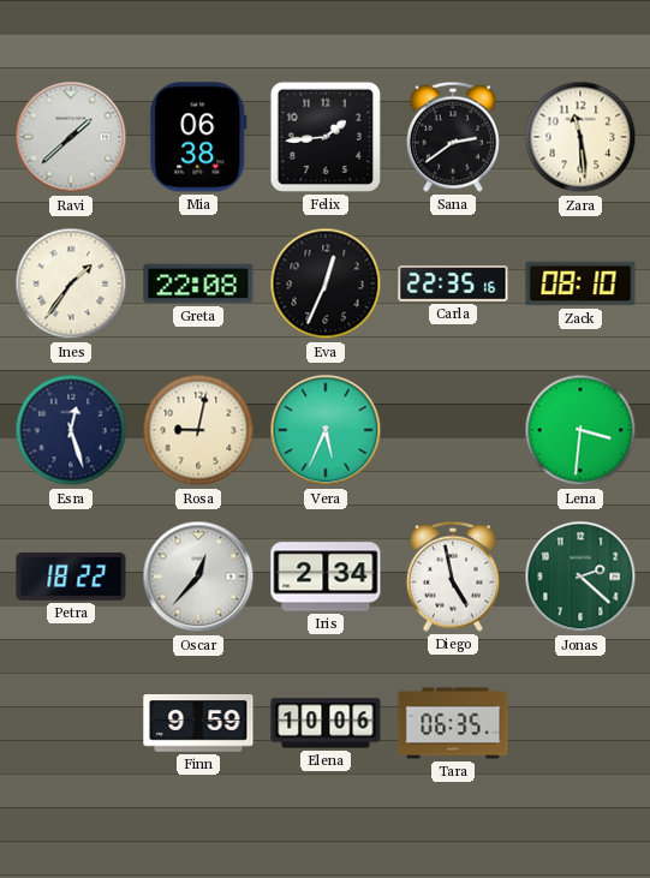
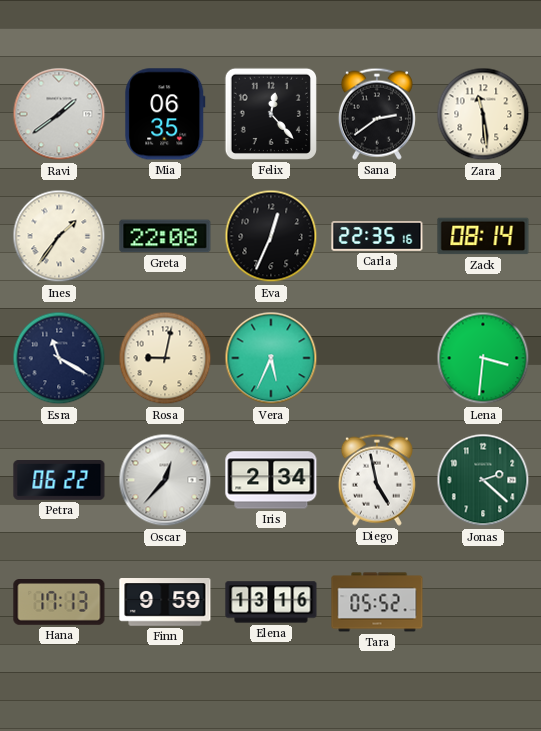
Ravi: 1:38 -> 1:39 (59, 114)
Mia: 06:38 -> 06:35 (165, 114)
Felix: 1:44 -> 12:23 (271, 114)
Zack: 08:10 -> 08:14 (483, 236)
Esra: 12:27 -> 11:20 (59, 358)
Petra: 18:22 -> 06:22 (59, 481)
Hana: none -> 17:13 (59, 603)
Elena: 10:06 -> 13:16 (271, 602)
Tara: 06:35 -> 05:52 (377, 602)
